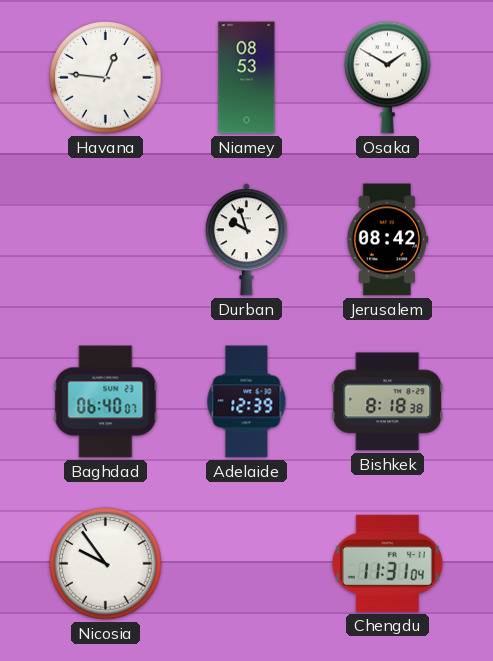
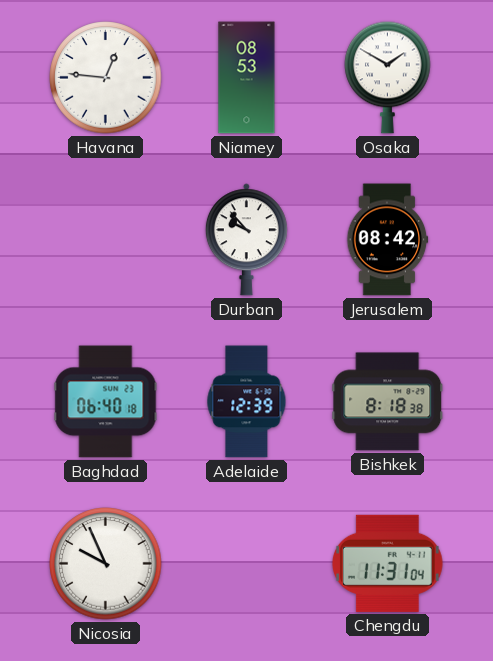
Durban: 9:57 -> 9:53 (246, 240)
Baghdad: 06:40:07 -> 06:40:18 (106, 402)
Nicosia: 9:54 -> 9:56 (106, 564)
